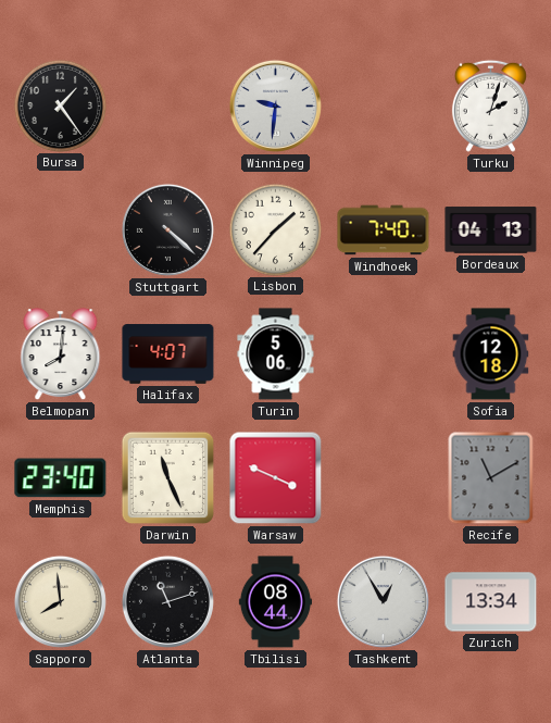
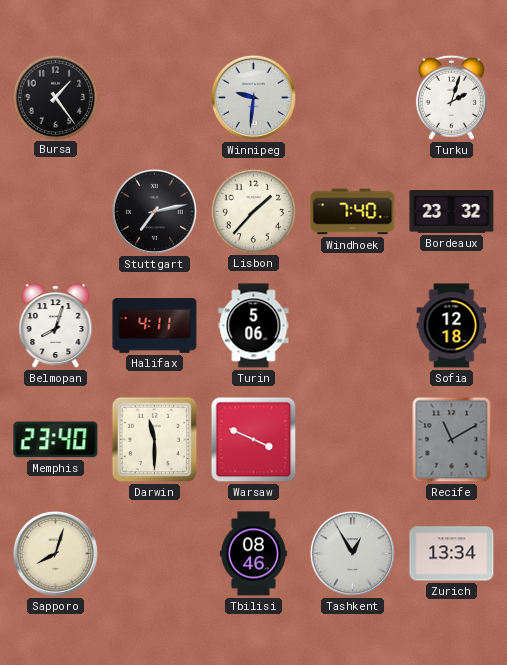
Stuttgart: 4:22 -> 7:13 (154, 211)
Bordeaux: 04:13 -> 23:32 (452, 212)
Belmopan: 8:01 -> 8:03 (56, 326)
Halifax: 4:07 -> 4:11 (155, 326)
Darwin: 11:26 -> 11:30 (155, 440)
Sapporo: 7:59 -> 8:03 (55, 553)
Atlanta: 11:12 -> none (167, 601)
Tbilisi: 08:44 -> 08:46 (253, 554)
